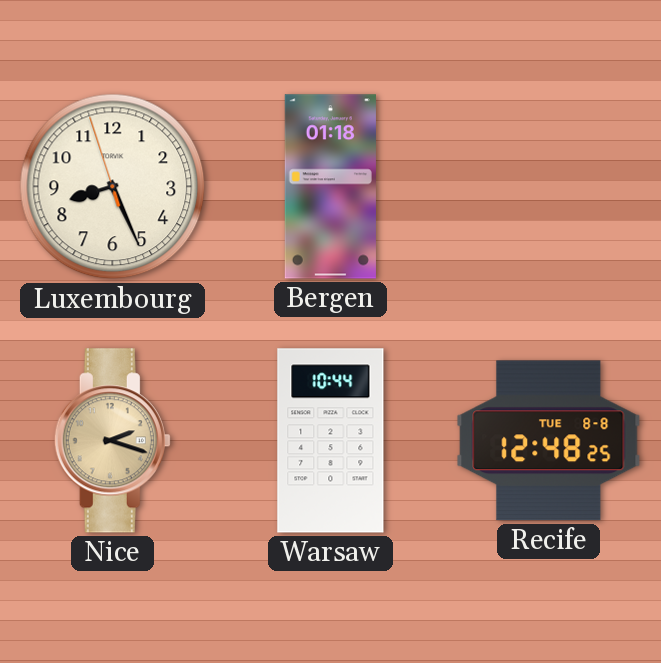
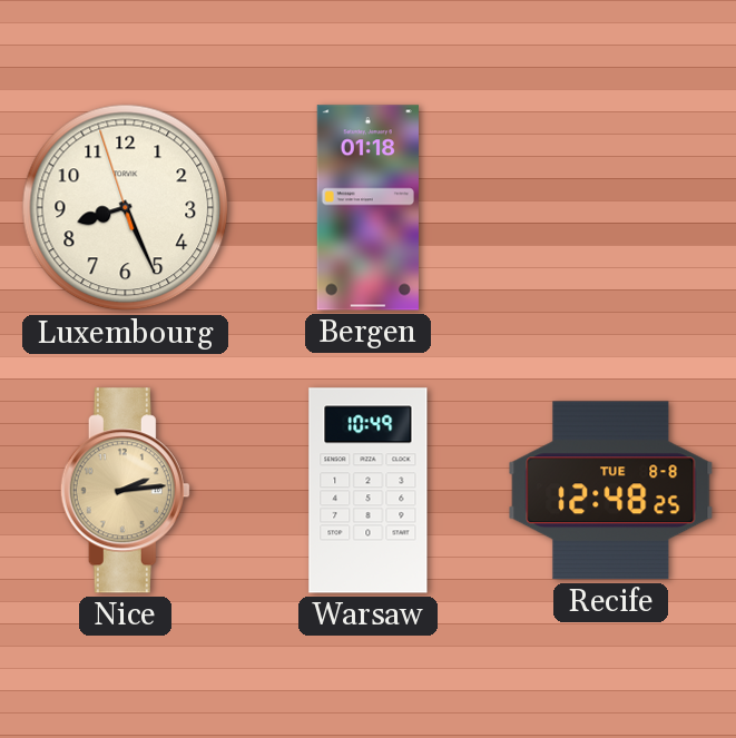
Nice: 2:18 -> 2:14 (125, 491)
Warsaw: 10:44 -> 10:49 (369, 491)
